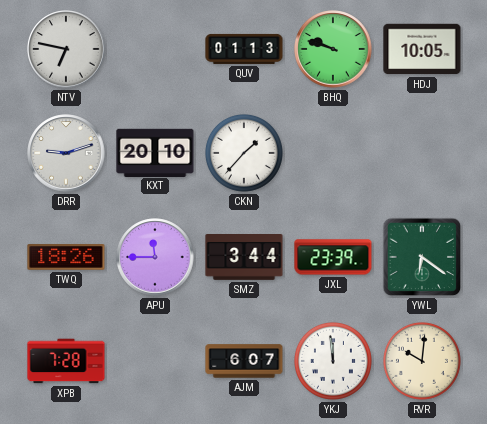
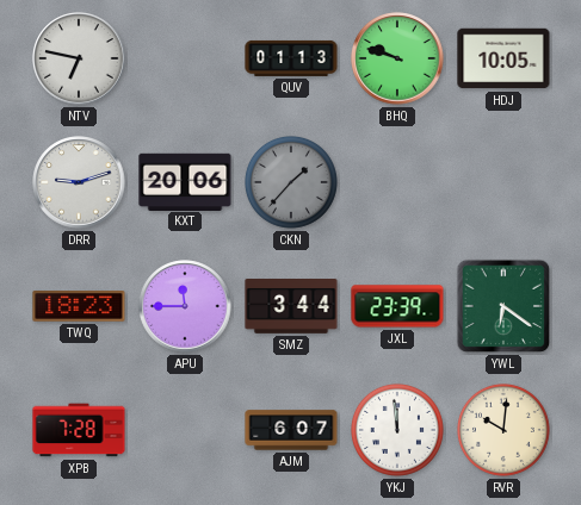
KXT: 20:10 -> 20:06 (185, 181)
CKN dial: white -> grey (291, 182)
TWQ: 18:26 -> 18:23 (79, 307)
